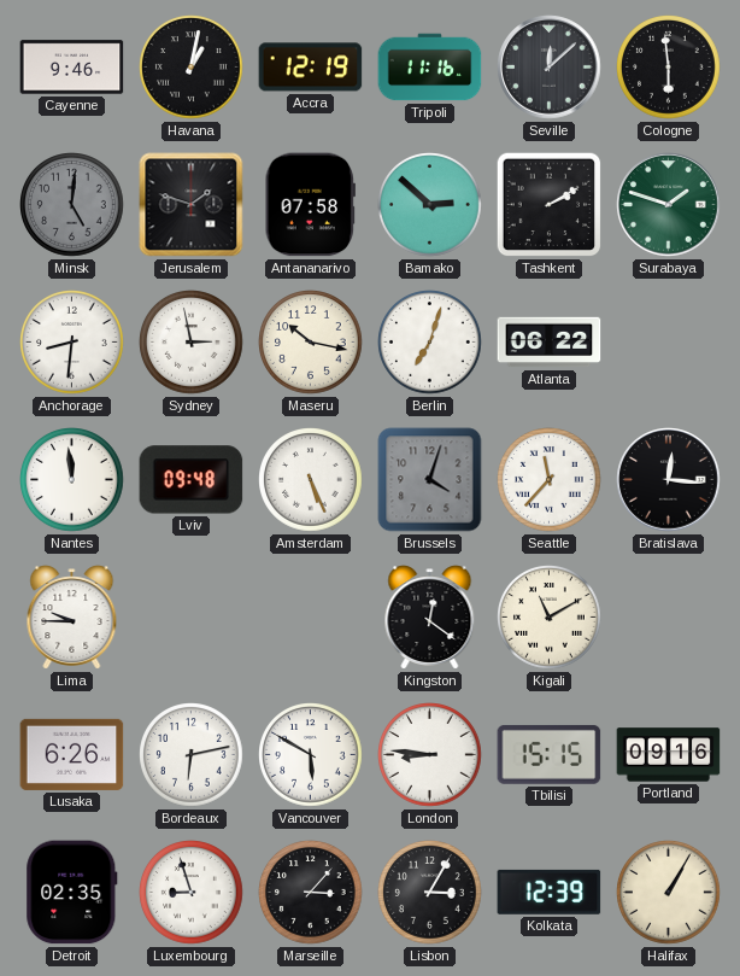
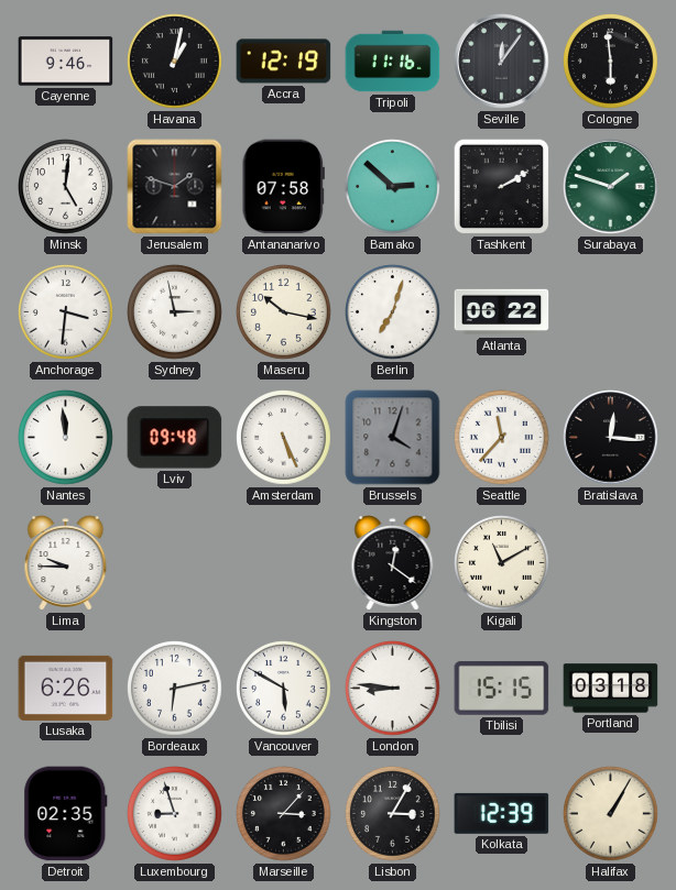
Seville: 12:08 -> 12:06 (502, 62)
Minsk dial: grey -> white (66, 187)
Anchorage: 8:31 -> 3:31 (66, 312)
Portland: 09:16 -> 03:18 (611, 689)
